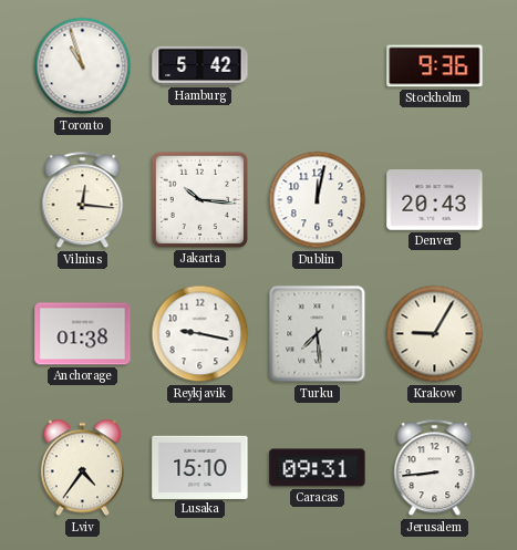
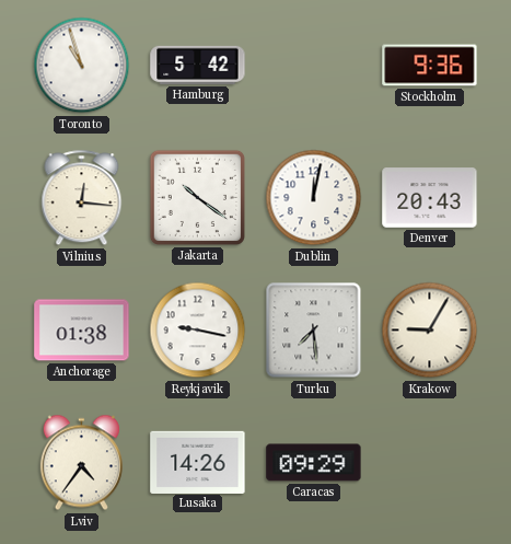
Jakarta: 10:16 -> 10:21 (197, 197)
Lusaka: 15:10 -> 14:26 (198, 462)
Caracas: 09:31 -> 09:29 (314, 463)
Jerusalem: 8:44 -> none (435, 468)
